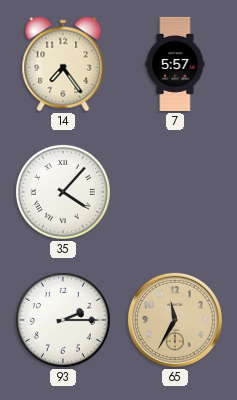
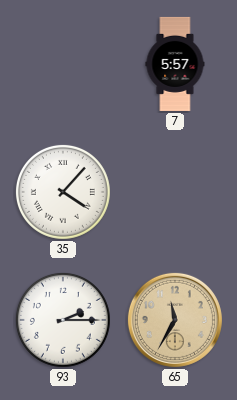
14: 7:24 -> none (63, 64)
